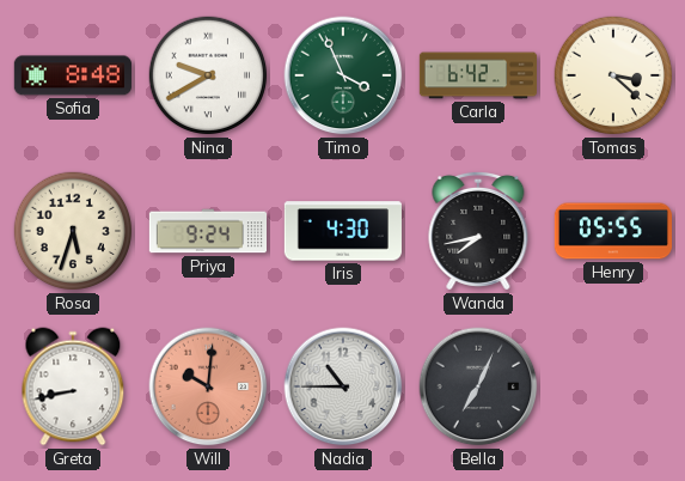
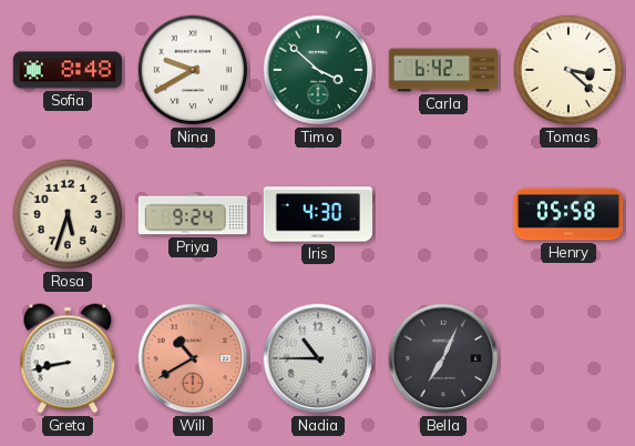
Timo: 3:56 -> 3:52 (318, 70)
Wanda: 7:43 -> none (478, 231)
Henry: 05:55 -> 05:58 (567, 214)
Will: 10:01 -> 10:40 (193, 358)
